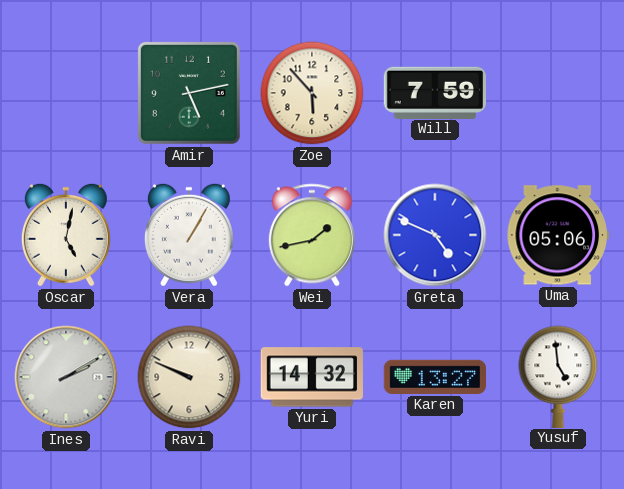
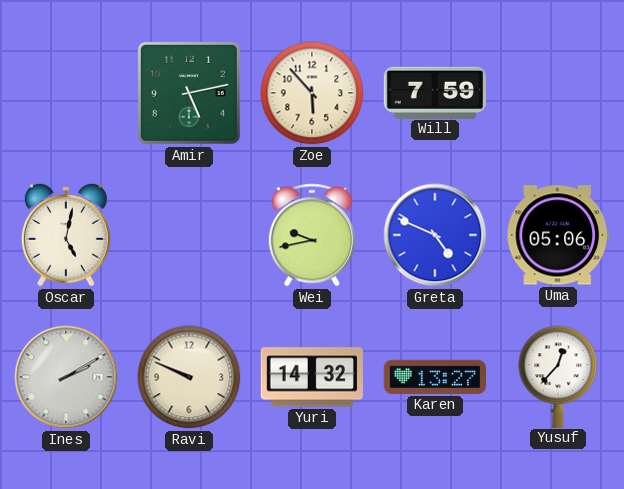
Vera: 1:05 -> none (189, 235)
Wei: 1:43 -> 9:43 (312, 235)
Yusuf: 4:59 -> 12:37 (558, 376)
